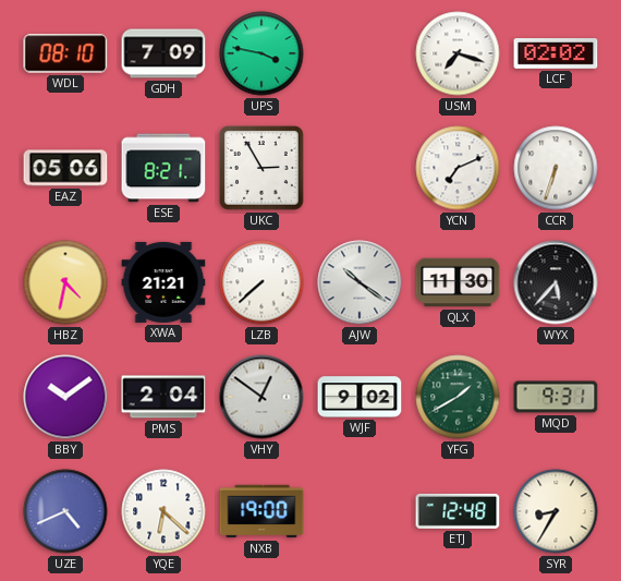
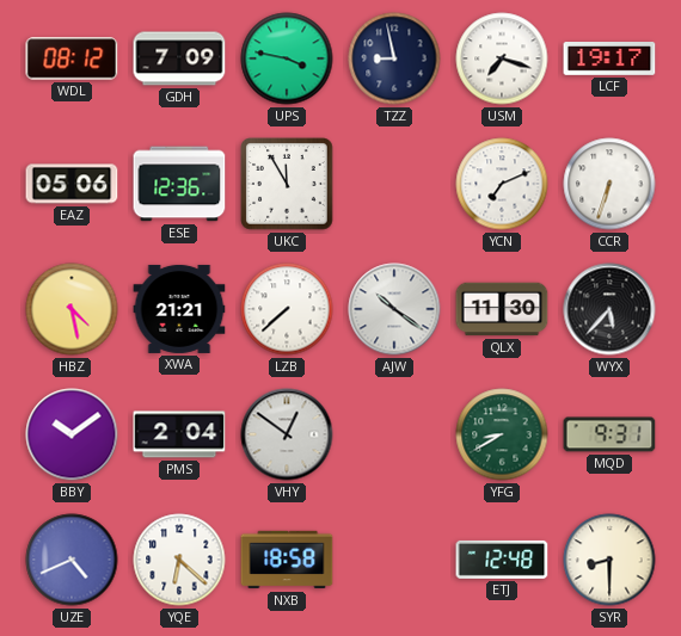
WDL: 08:10 -> 08:12 (72, 58)
TZZ: none -> 8:58 (394, 58)
LCF: 02:02 -> 19:17 (609, 60)
ESE: 8:21 -> 12:36 (179, 184)
UKC: 2:55 -> 11:55 (287, 184)
HBZ: 4:32 -> 4:28 (72, 309)
WJF: 9:02 -> none (360, 397)
YFG: 1:40 -> 8:40 (502, 434)
NXB: 19:00 -> 18:58 (287, 560)
SYR: 8:35 -> 8:30 (609, 560)
